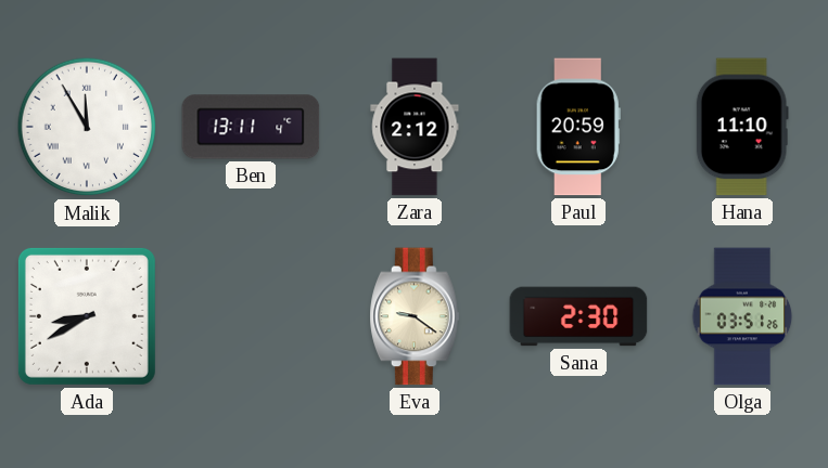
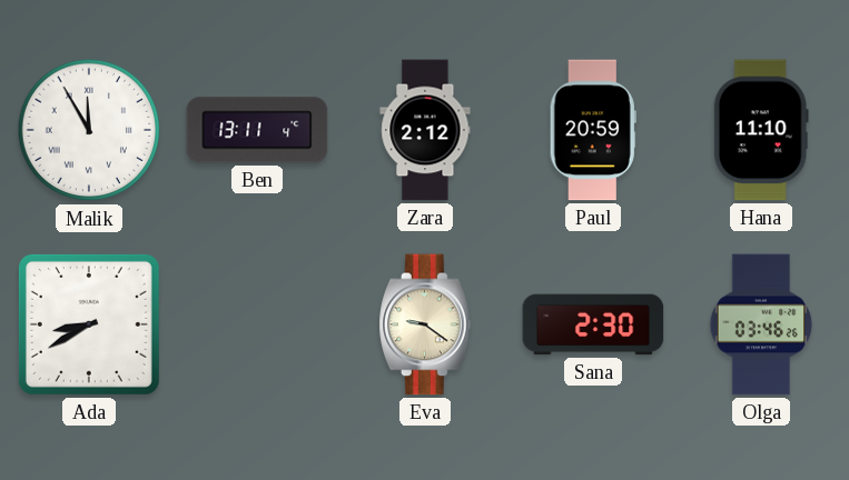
Olga: 03:51 -> 03:46 (761, 324)
